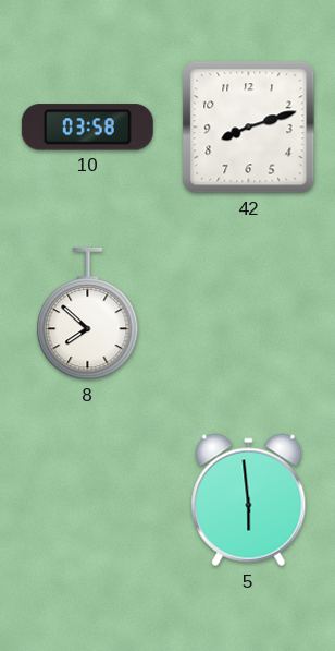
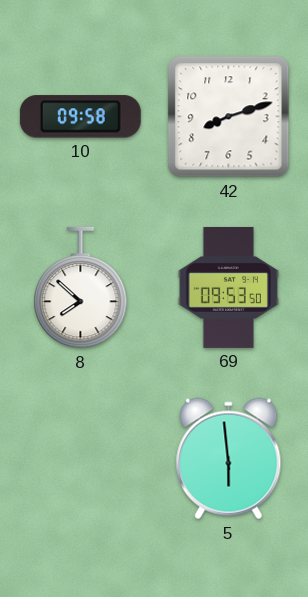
10: 03:58 -> 09:58 (80, 117)
69: none -> 09:53 (228, 287)
